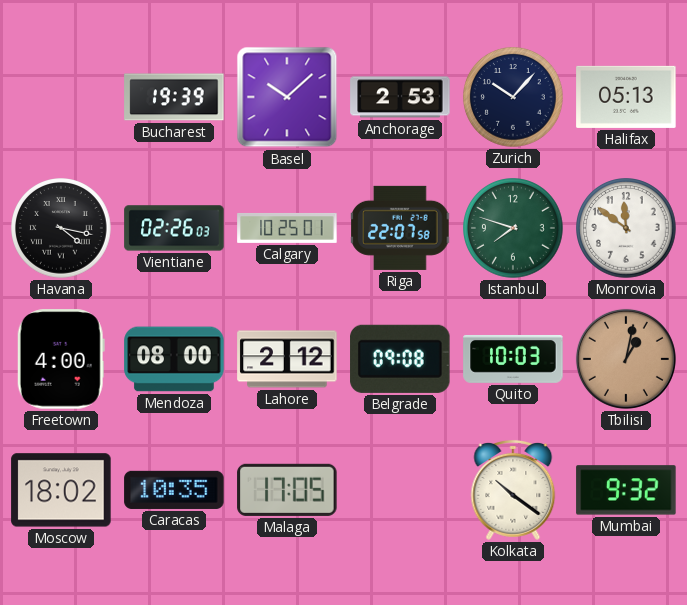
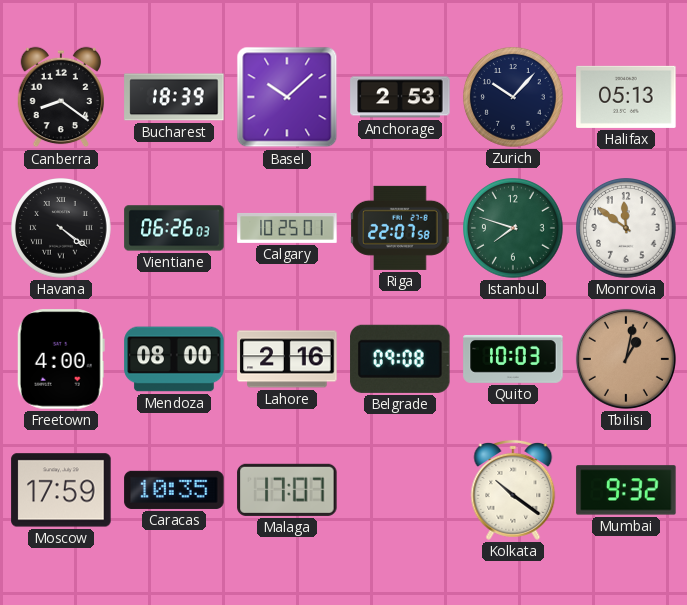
Canberra: none -> 8:21 (60, 97)
Bucharest: 19:39 -> 18:39 (174, 97)
Havana: 4:17 -> 4:21 (62, 229)
Vientiane: 02:26 -> 06:26 (174, 228)
Lahore: 2:12 -> 2:16 (287, 359)
Moscow: 18:02 -> 17:59 (61, 490)
Malaga: 17:05 -> 17:07 (287, 490)
